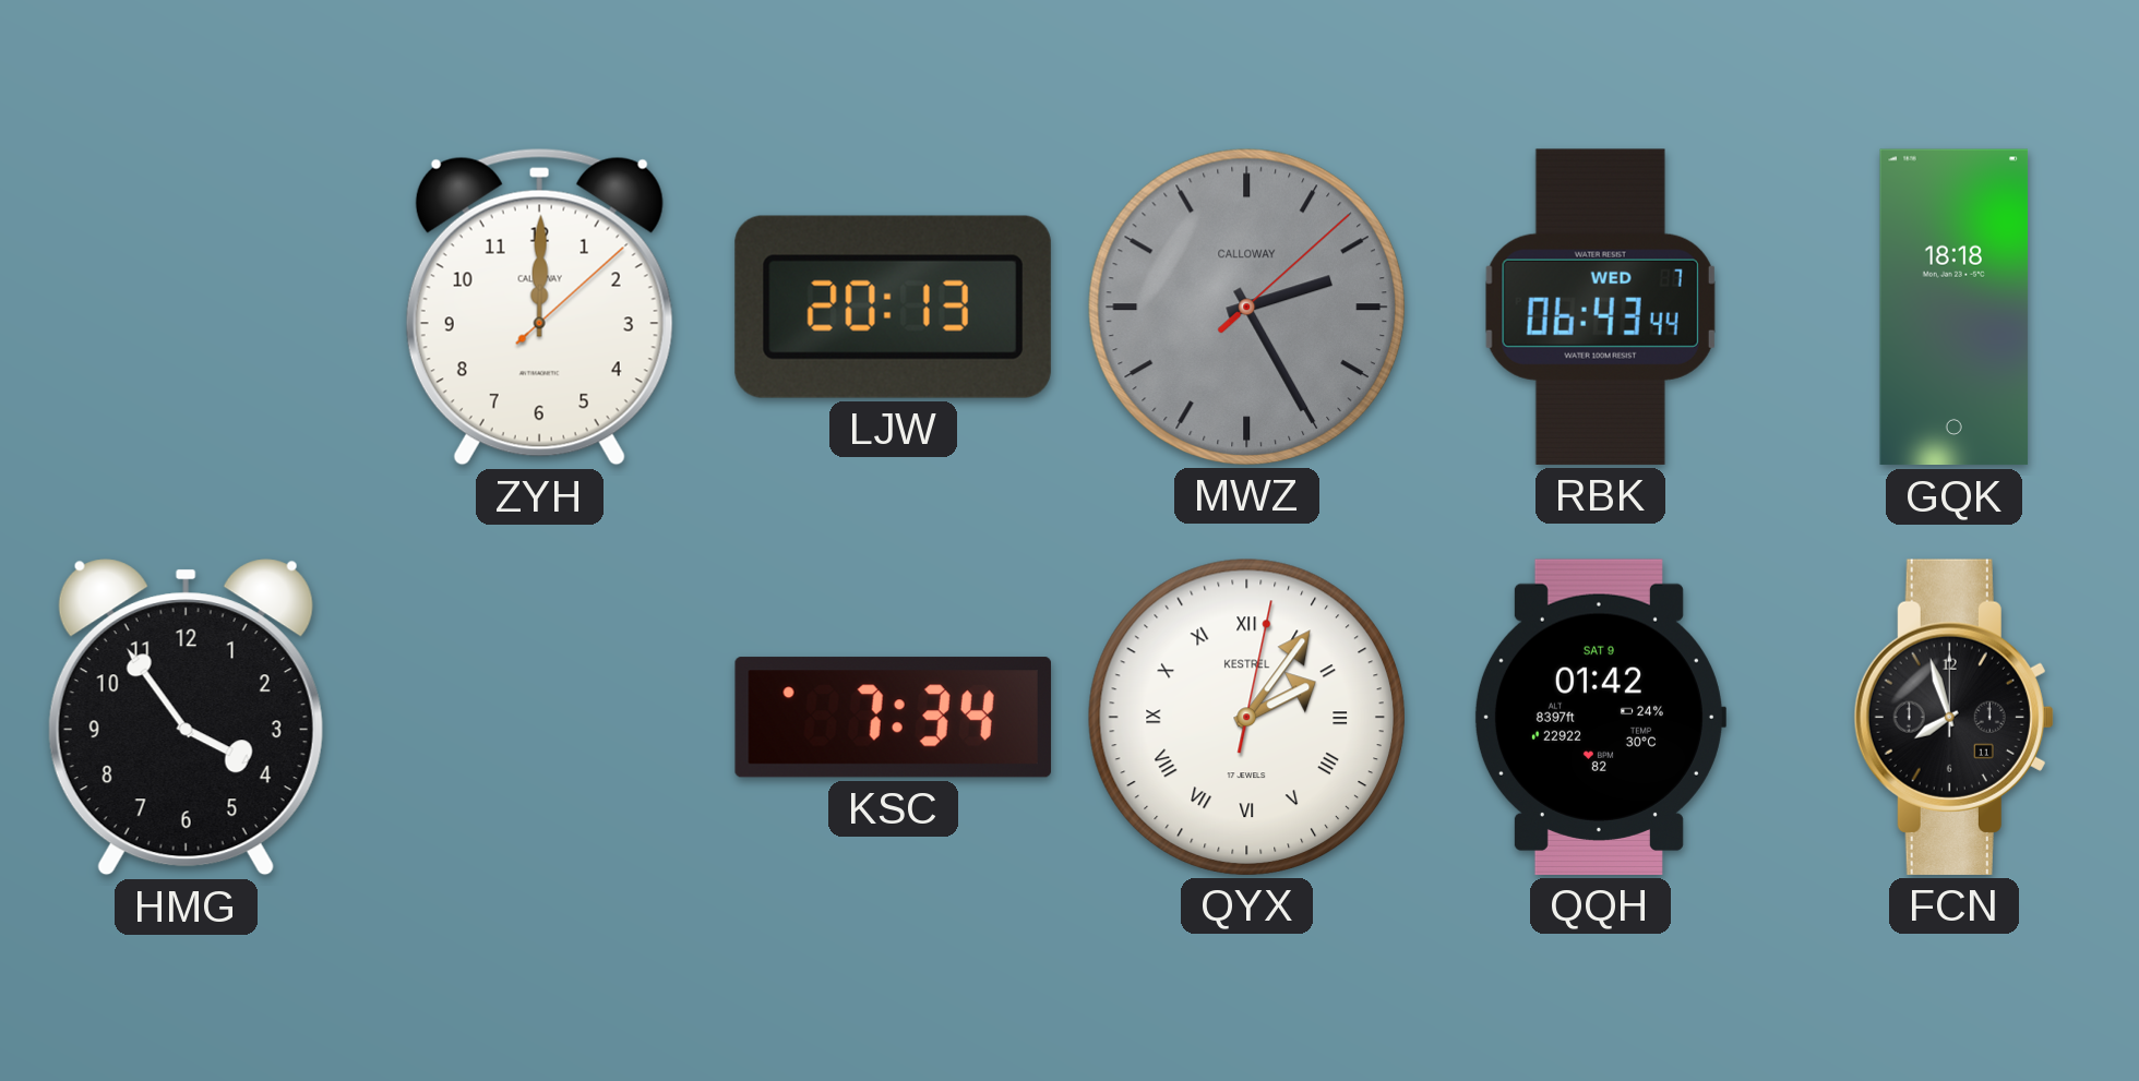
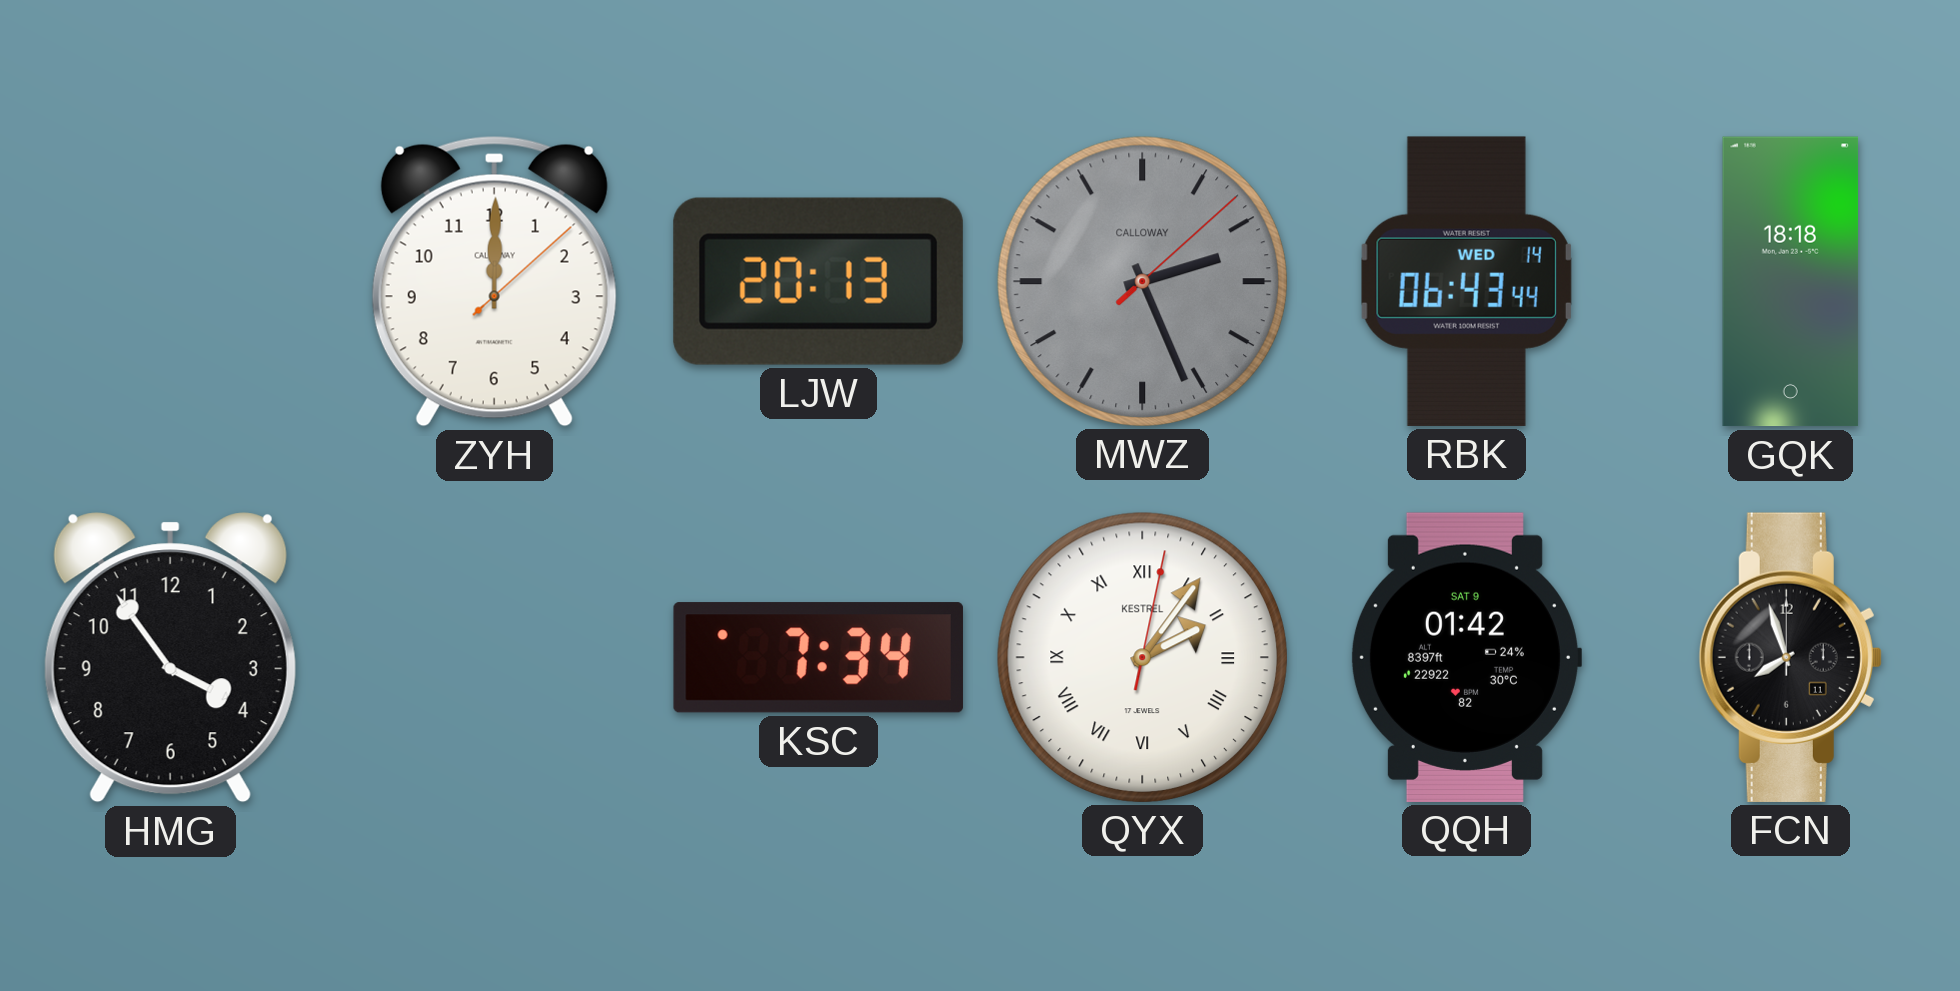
MWZ: 2:25 -> 2:26 (1142, 281)
RBK date: WED 7 -> WED 14 (1466, 281)
